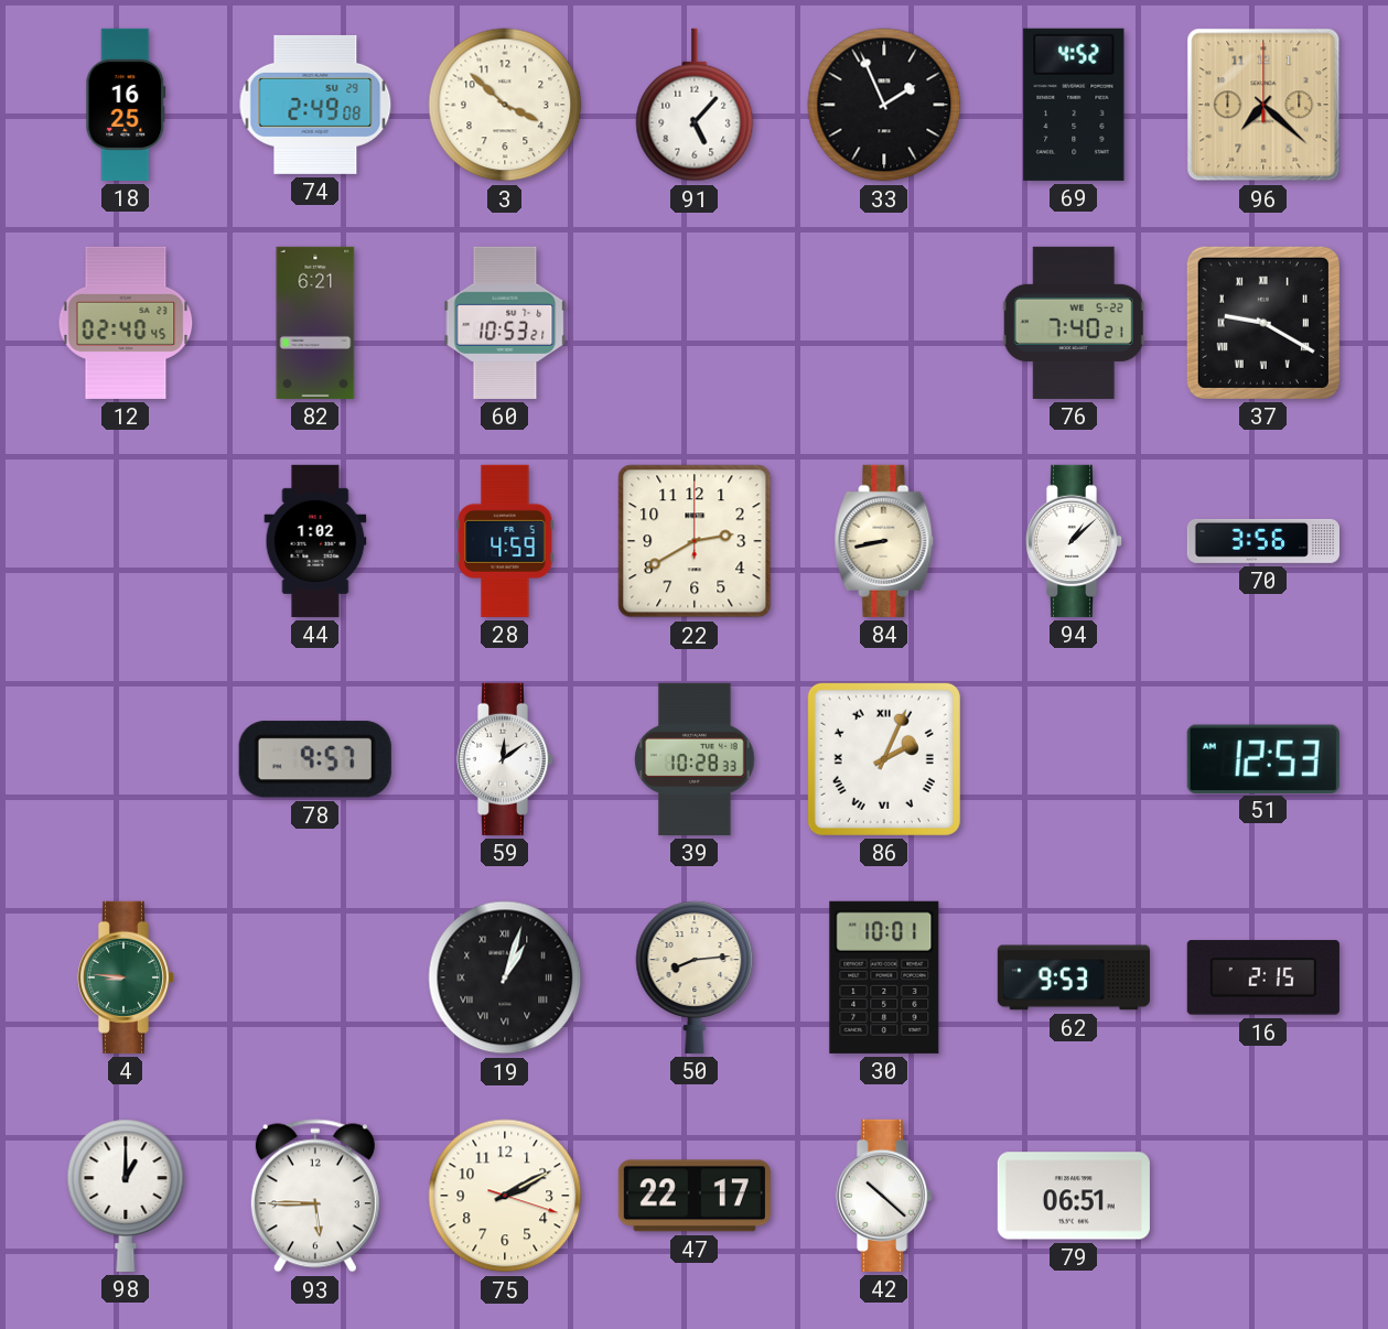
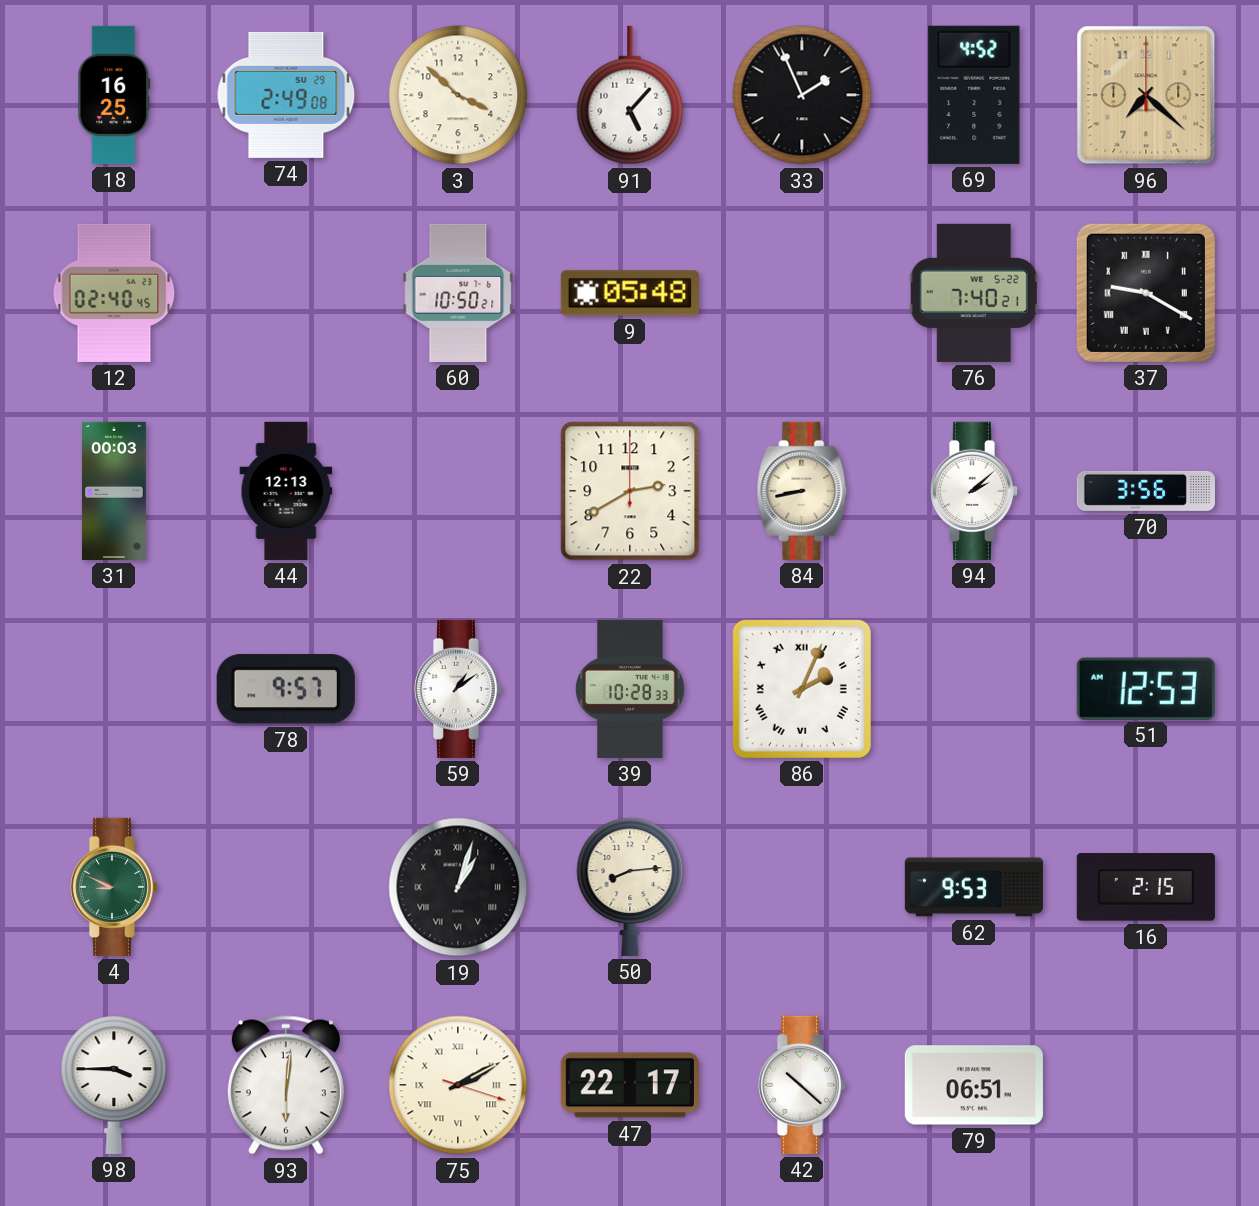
82: 6:21 -> none (315, 323)
60: 10:53 -> 10:50 (458, 293)
9: none -> 05:48 (630, 293)
31: none -> 00:03 (114, 491)
44: 1:02 -> 12:13 (286, 491)
28: 4:59 -> none (505, 541)
94: 1:08 -> 2:08 (974, 491)
59: 12:09 -> 1:09 (458, 689)
4: 8:46 -> 8:49 (114, 887)
30: 10:01 -> none (884, 977)
98: 1:00 -> 3:45 (114, 1085)
93: 5:45 -> 6:01 (286, 1085)
75 numerals: Arabic -> Roman (458, 1085)
